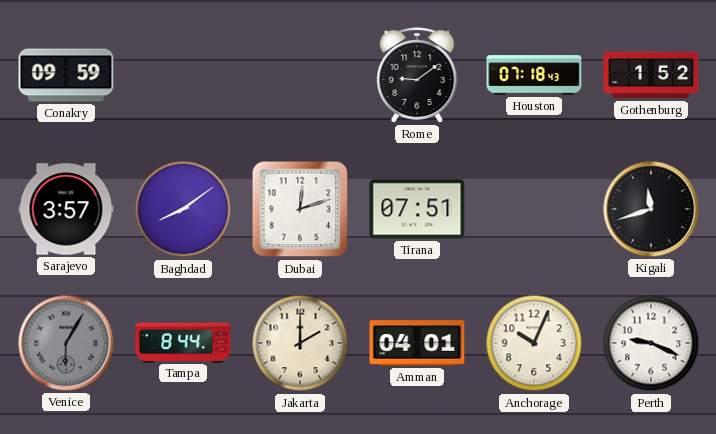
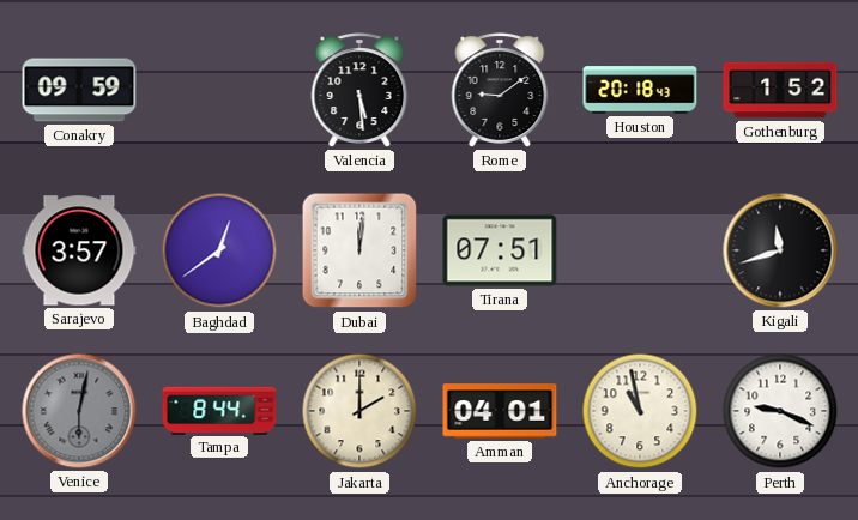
Valencia: none -> 5:29 (359, 90)
Houston: 07:18 -> 20:18 (640, 90)
Baghdad: 8:09 -> 12:39 (219, 250)
Dubai: 12:12 -> 12:01 (359, 250)
Venice: 6:05 -> 6:02 (79, 411)
Anchorage: 10:04 -> 10:58 (640, 411)
